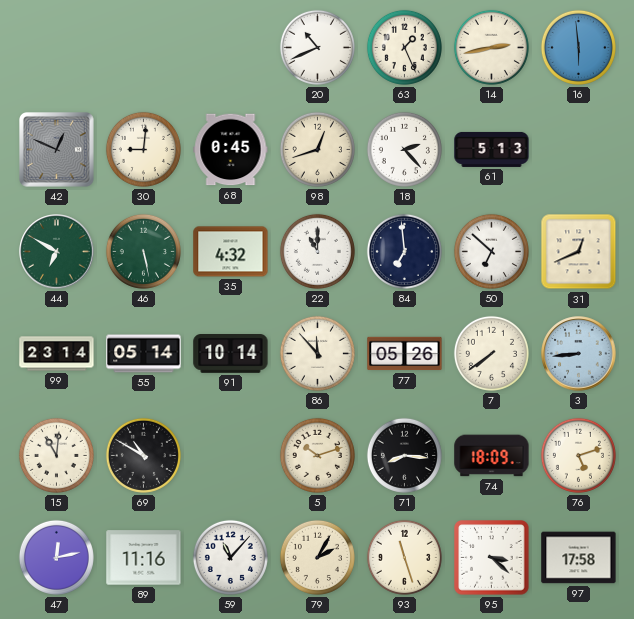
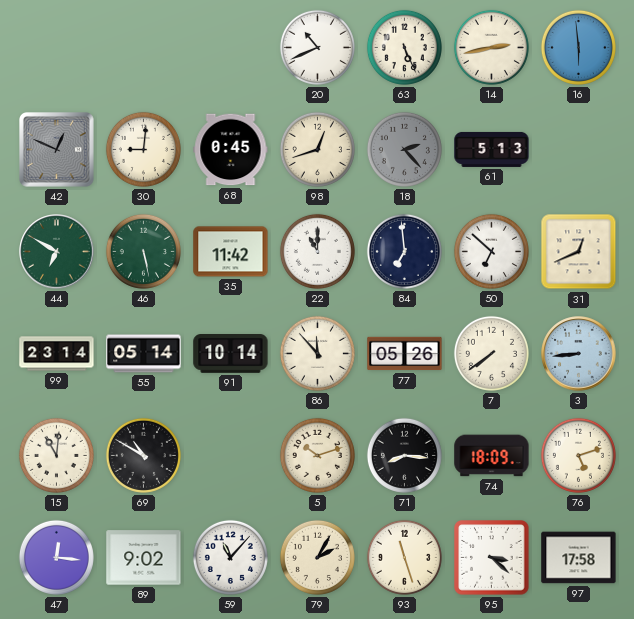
63: 1:26 -> 5:26 (404, 47)
18 dial: white -> grey (404, 149)
35: 4:32 -> 11:42 (231, 252)
47: 12:13 -> 12:16 (56, 557)
89: 11:16 -> 9:02 (144, 558)
